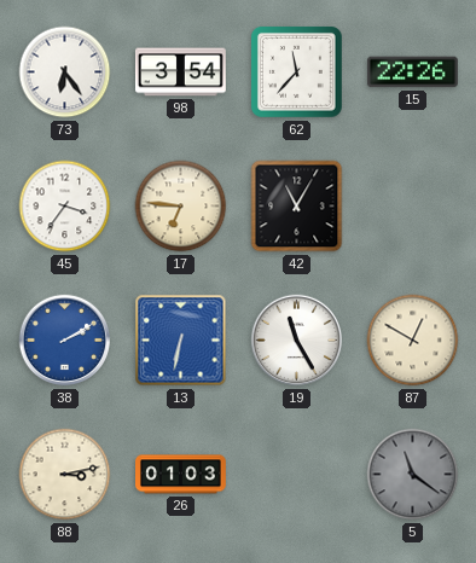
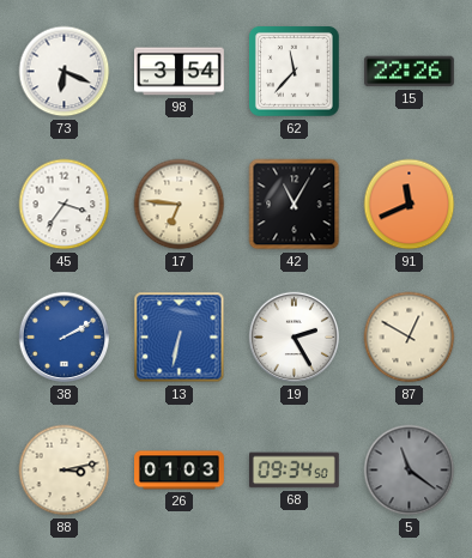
73: 6:24 -> 6:19 (65, 72)
91: none -> 11:41 (410, 205)
19: 11:25 -> 2:25 (295, 338)
68: none -> 09:34 (295, 471)
